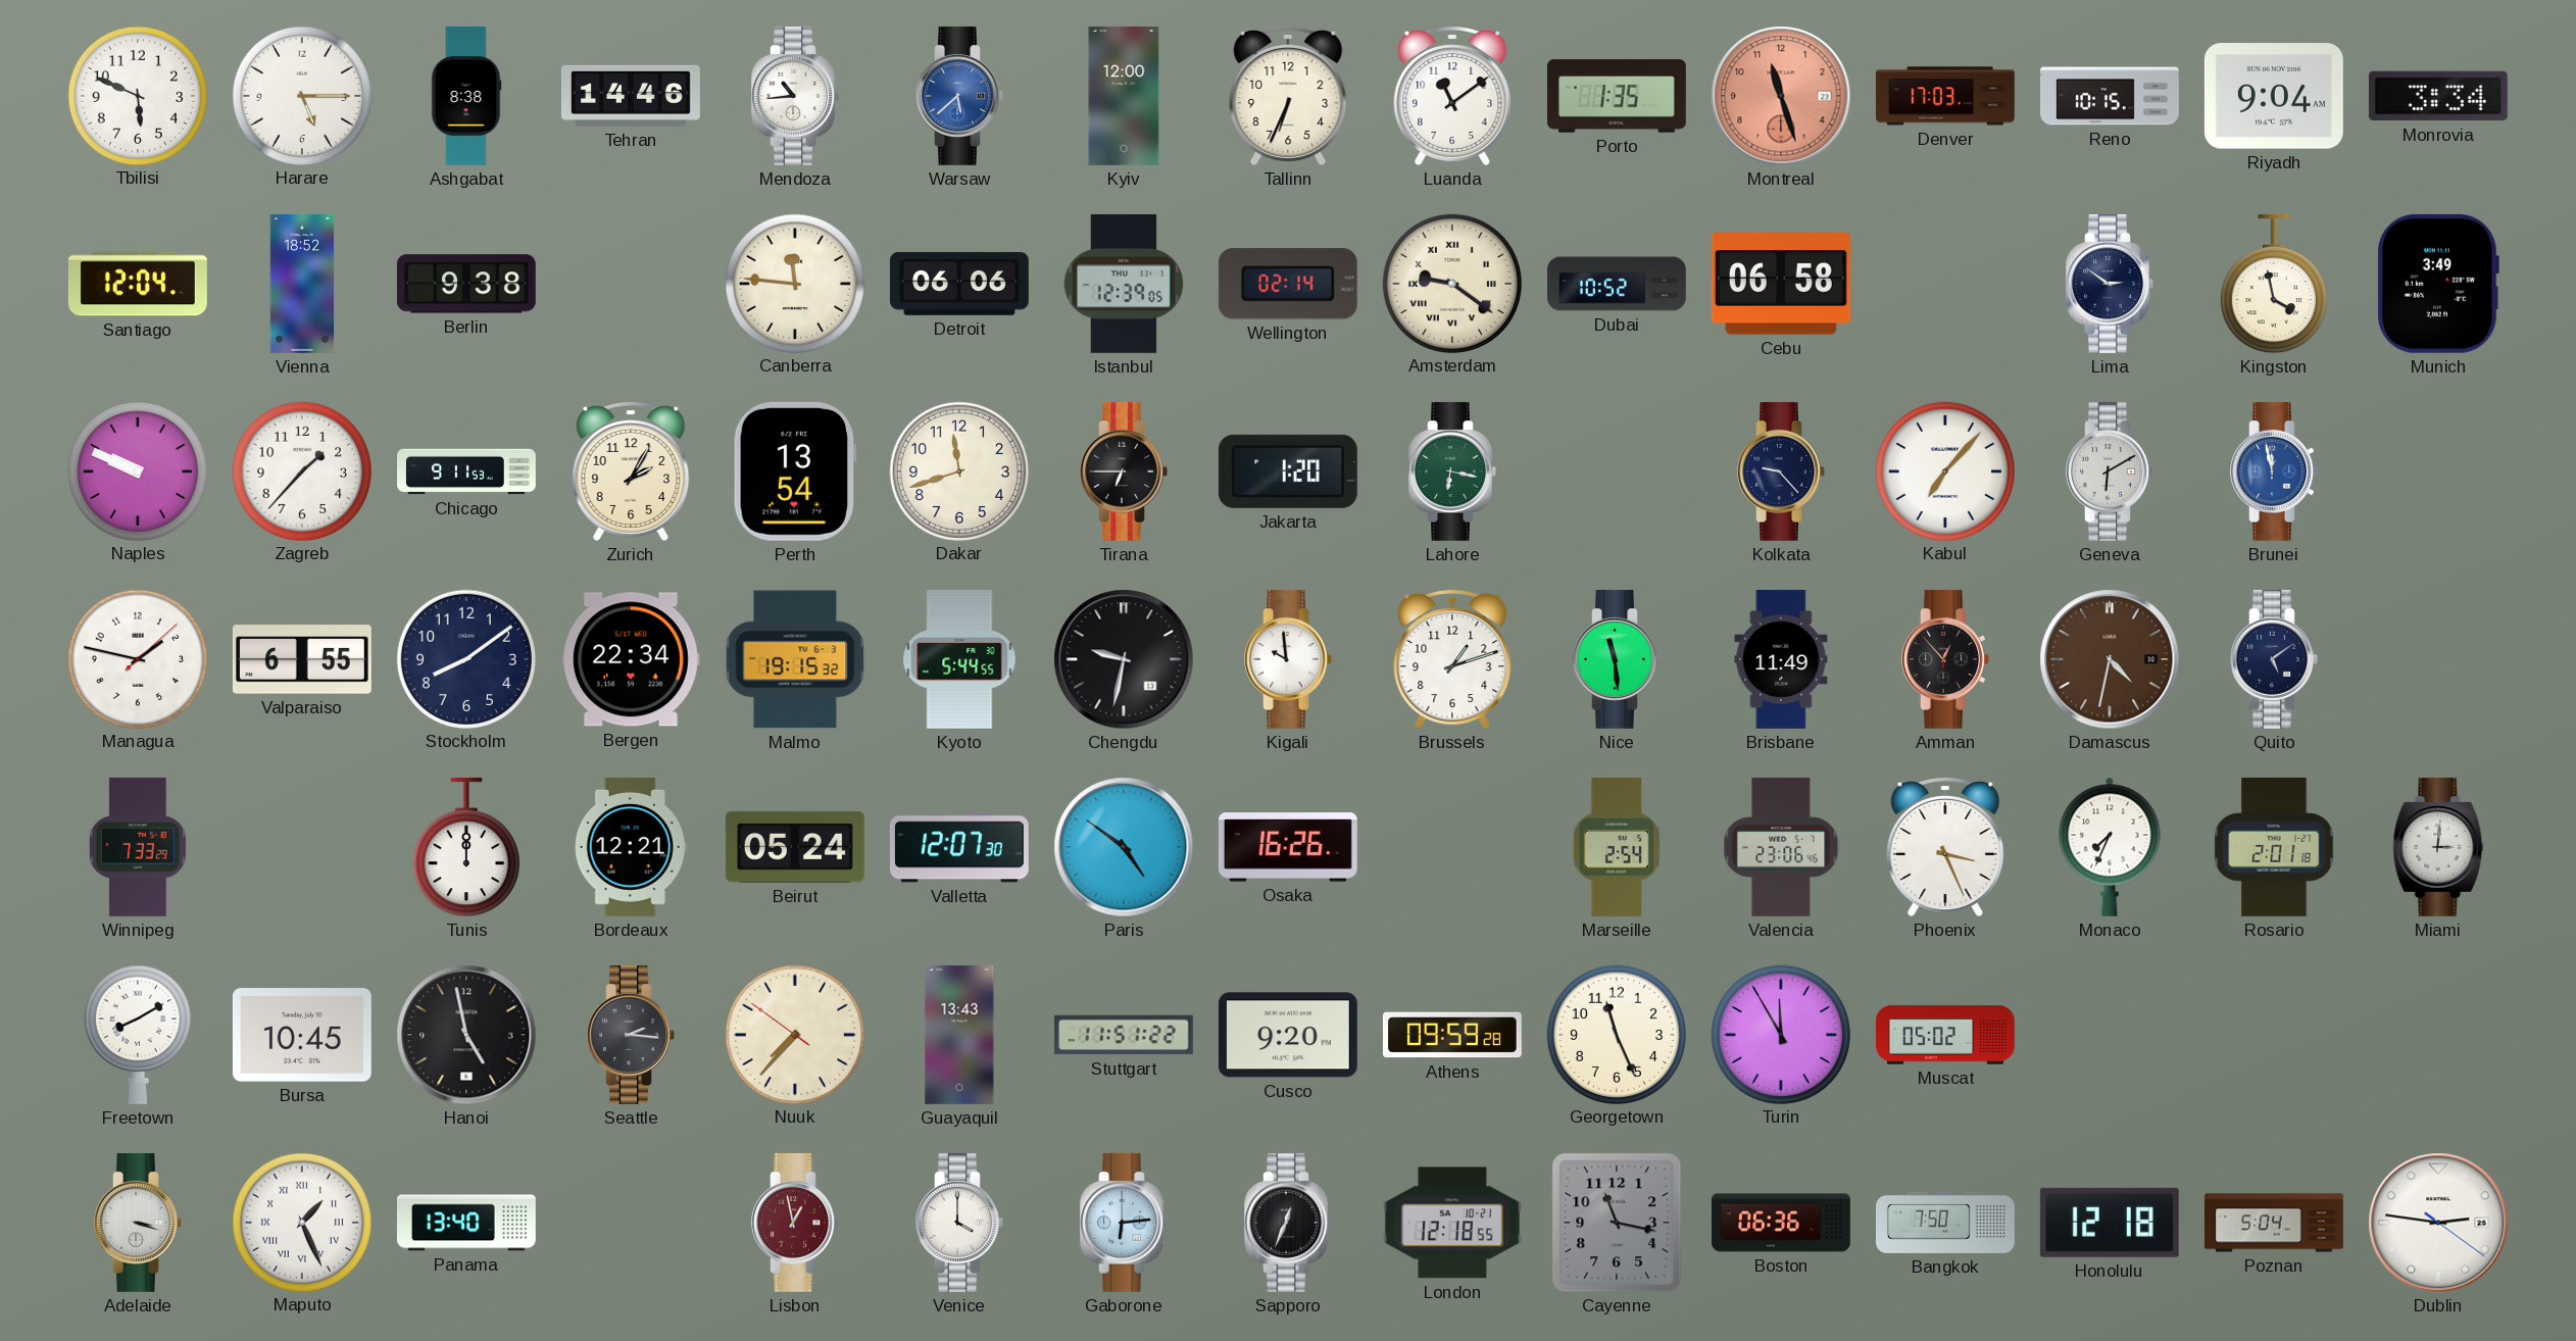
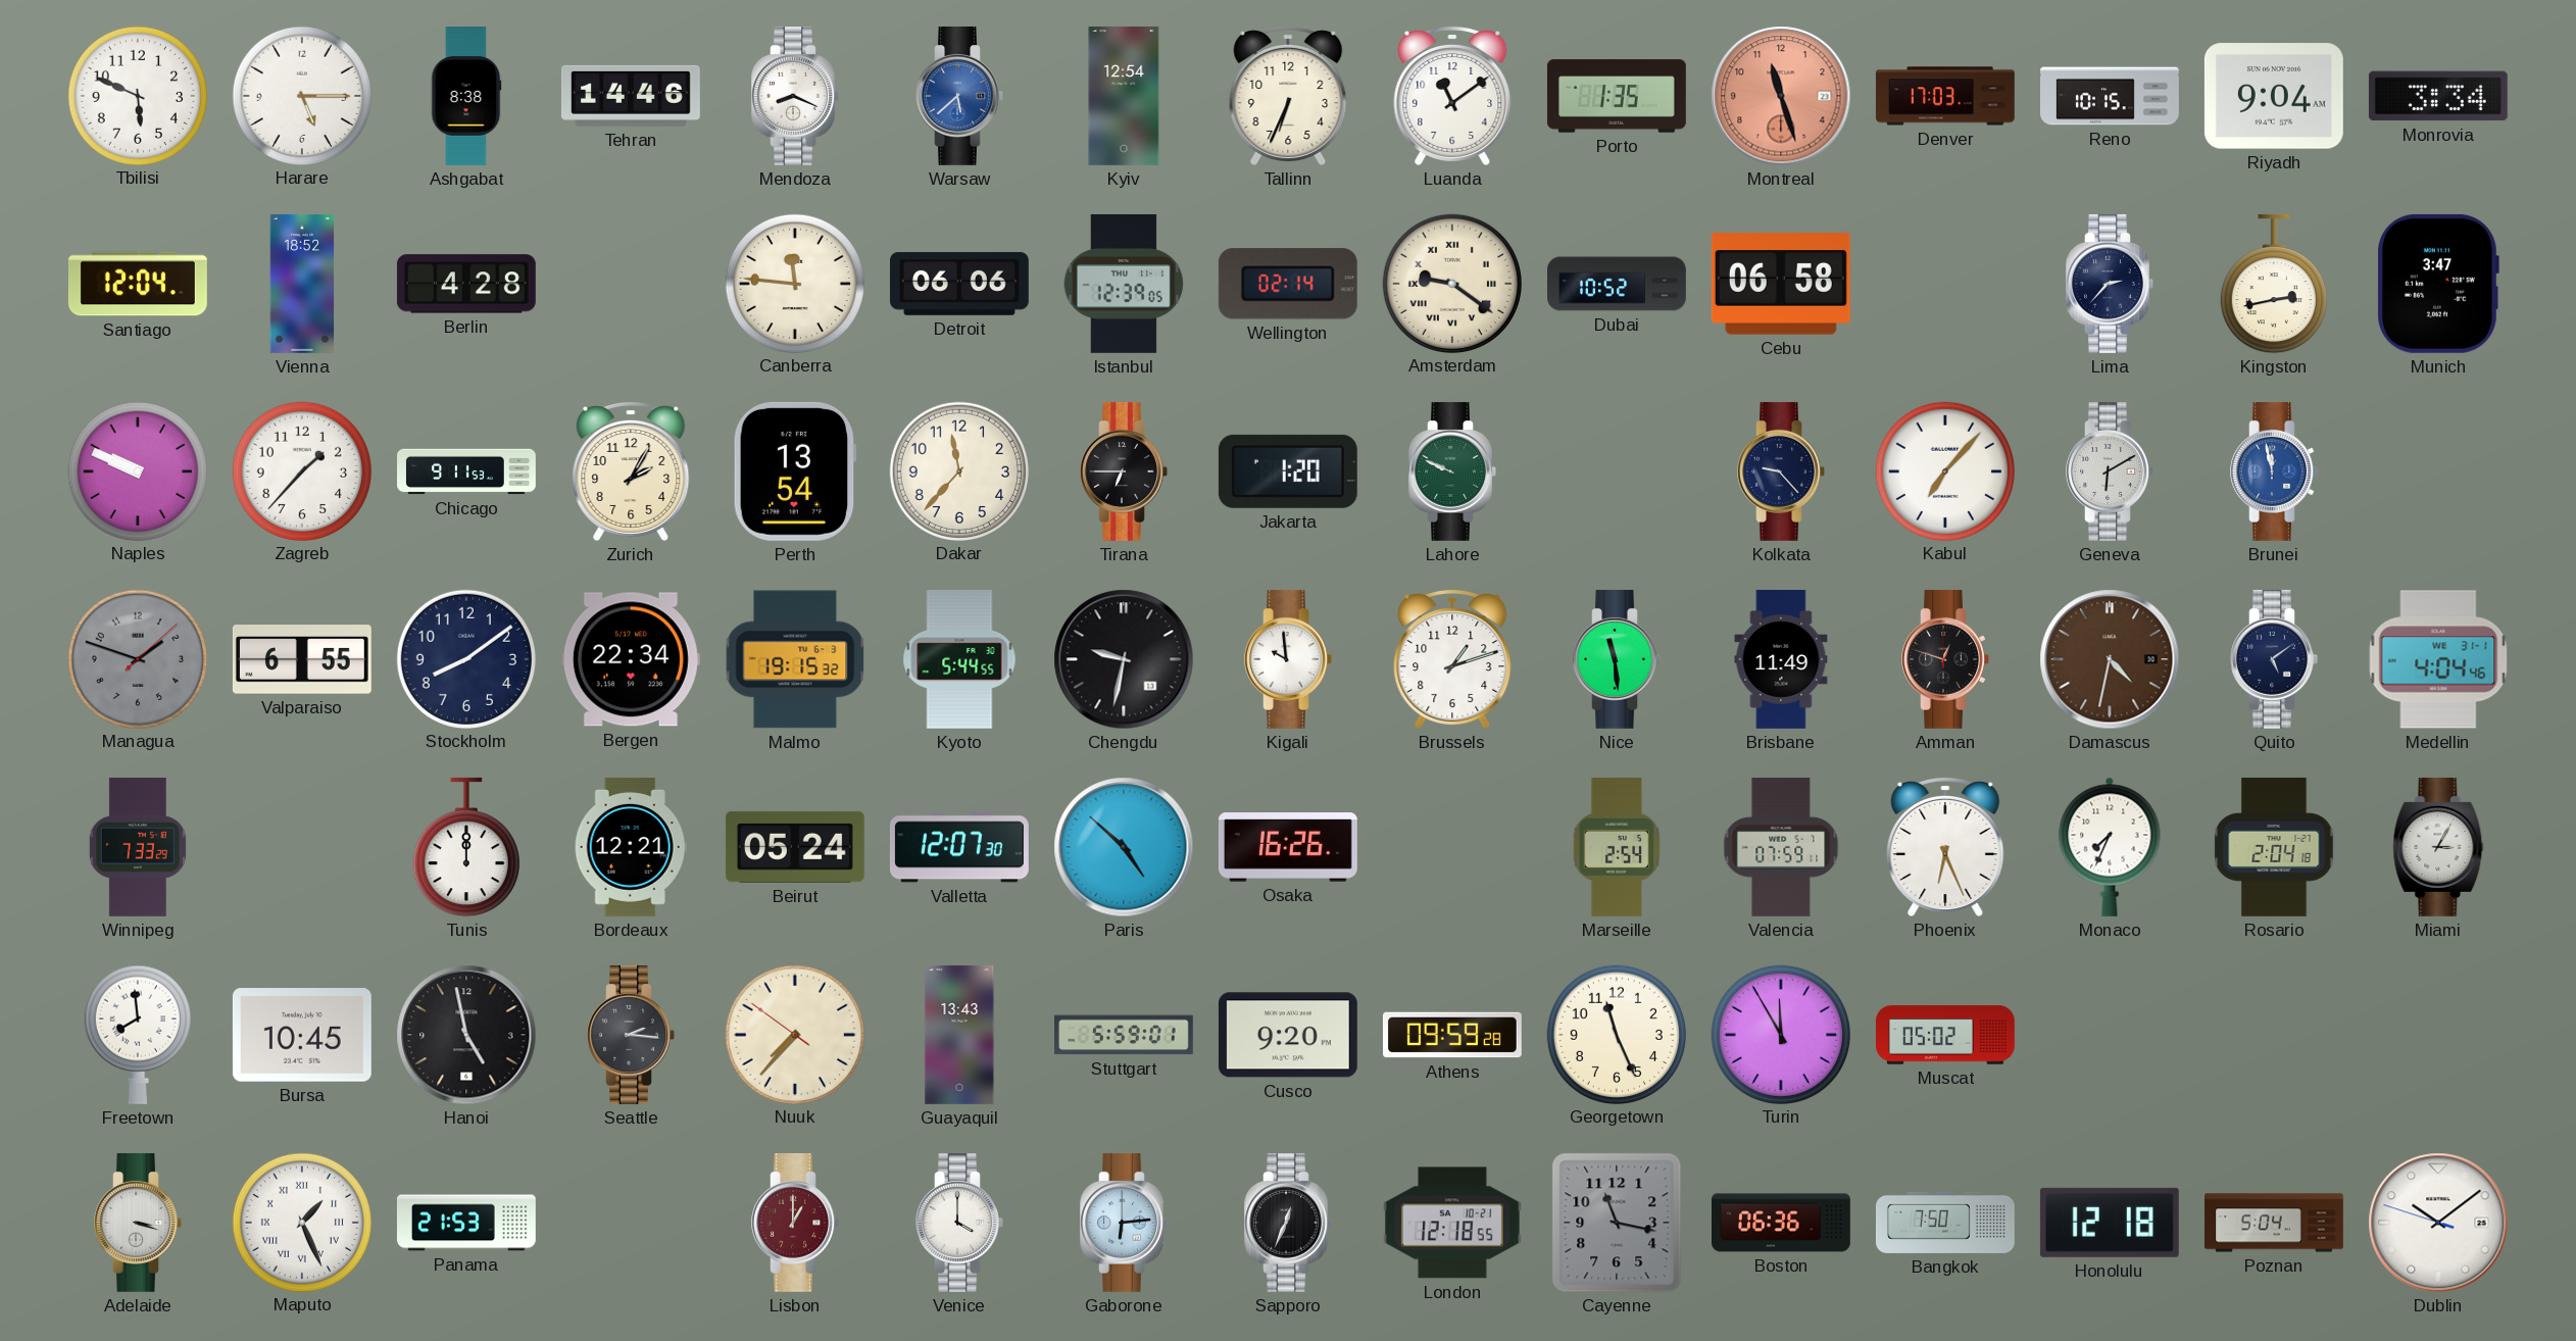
Mendoza: 10:44 -> 8:19 (795, 96)
Kyiv: 12:00 -> 12:54 (1124, 96)
Berlin: 9:38 -> 4:28 (466, 284)
Lima: 2:51 -> 2:37 (2110, 284)
Kingston: 3:58 -> 2:43 (2274, 284)
Munich: 3:49 -> 3:47 (2438, 284)
Dakar: 11:42 -> 11:37 (958, 470)
Lahore: 6:17 -> 9:49 (1452, 471)
Managua: 1:47 -> 1:48 (137, 658)
Managua dial: white -> grey (137, 658)
Amman: 12:53 -> 12:48 (1945, 659)
Medellin: none -> 4:04 (2438, 659)
Paris: 4:51 -> 4:52 (1124, 847)
Valencia: 23:06 -> 07:59 (1781, 847)
Phoenix: 3:26 -> 6:26 (1945, 846)
Rosario: 2:01 -> 2:04 (2274, 847)
Miami: 3:01 -> 3:05 (2438, 847)
Freetown: 8:10 -> 7:59 (138, 1035)
Stuttgart: 11:51 -> 5:59 (1124, 1035)
Panama: 13:40 -> 21:53 (466, 1223)
Lisbon: 12:58 -> 1:00 (795, 1223)
Dublin: 2:46 -> 10:08 (2438, 1223)
